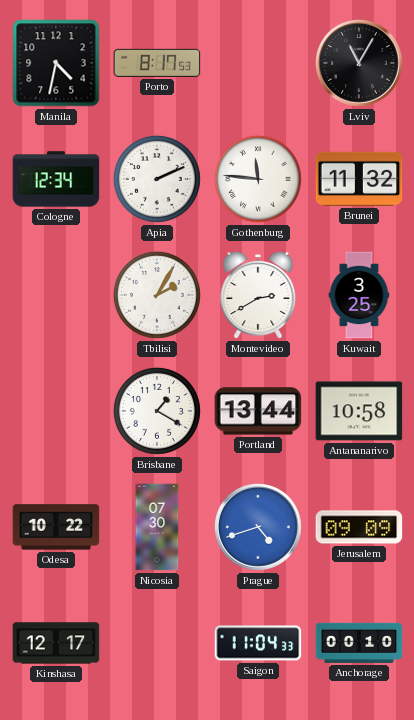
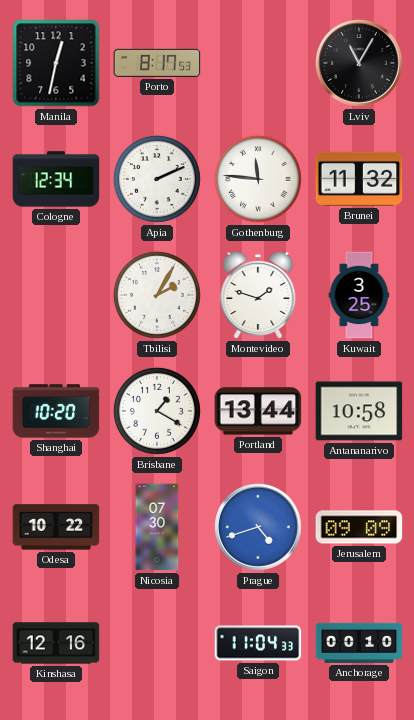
Manila: 4:32 -> 12:32 (56, 63)
Montevideo: 2:40 -> 1:48 (258, 295)
Shanghai: none -> 10:20 (56, 411)
Kinshasa: 12:17 -> 12:16 (56, 643)
